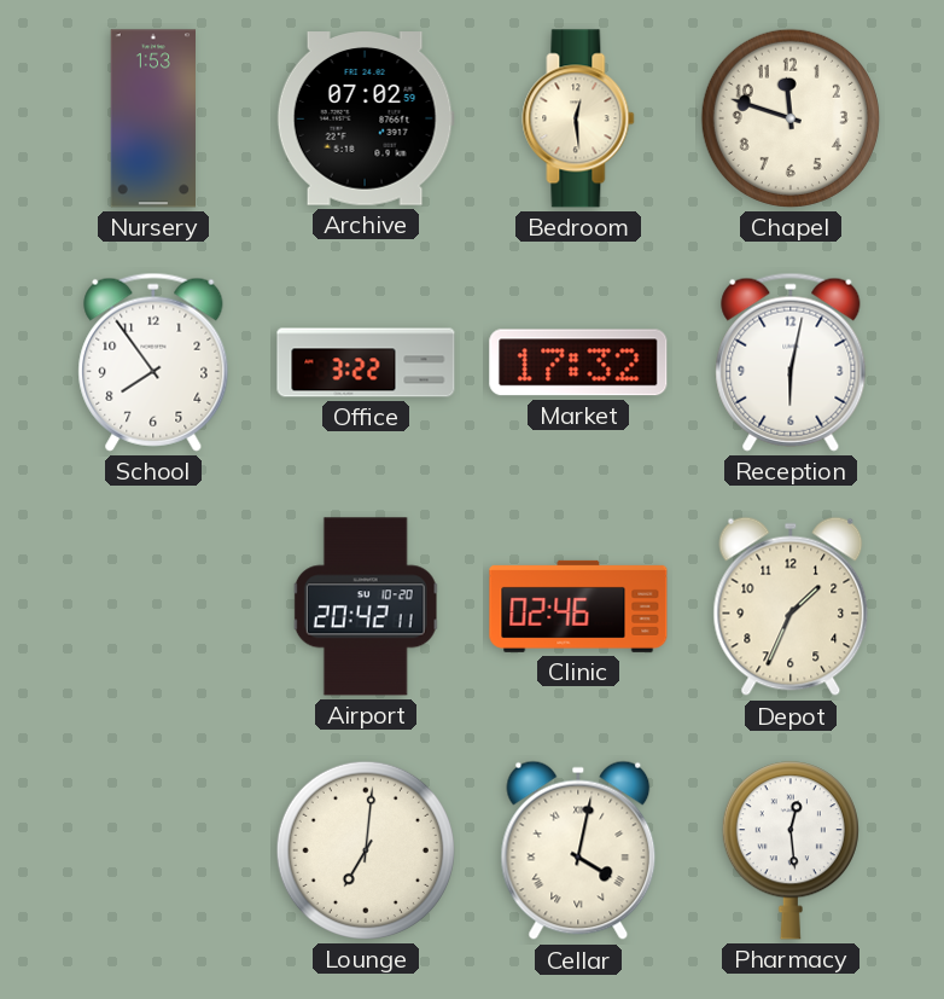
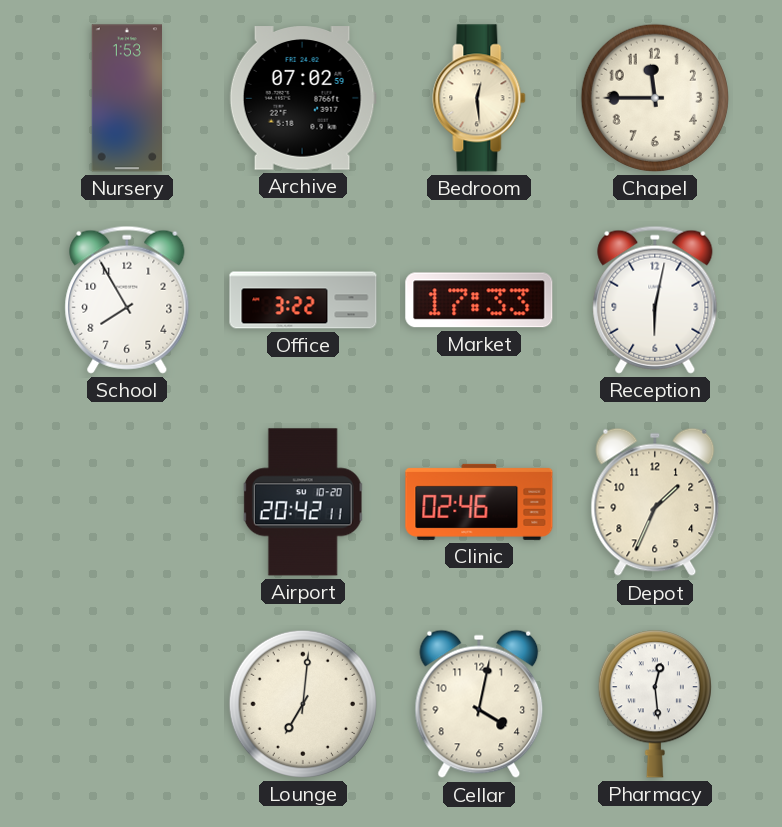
Chapel: 11:48 -> 11:45 (655, 98)
School: 7:54 -> 7:55 (127, 300)
Market: 17:32 -> 17:33 (479, 300)
Cellar numerals: Roman -> Arabic (479, 704)
